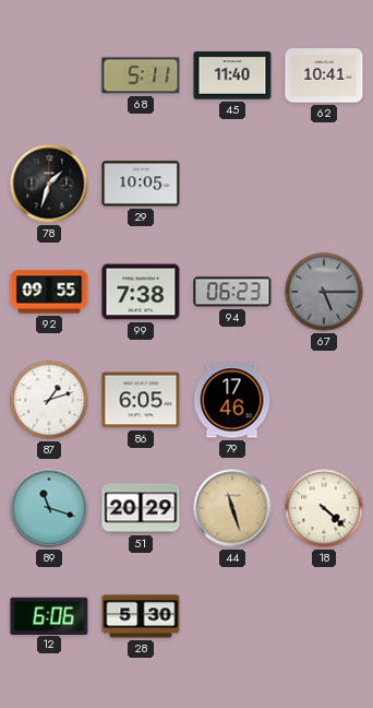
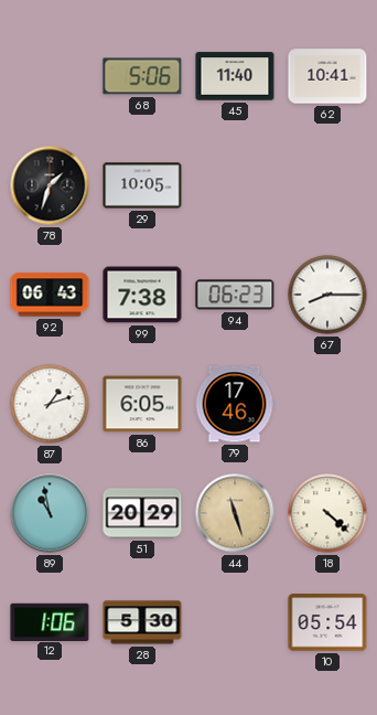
68: 5:11 -> 5:06 (142, 76)
92: 09:55 -> 06:43 (50, 295)
67: 5:15 -> 8:15 (327, 295)
67 dial: grey -> white (327, 295)
89: 11:18 -> 10:58 (50, 513)
12: 6:06 -> 1:06 (50, 621)
10: none -> 05:54 (327, 622)
